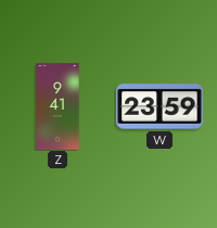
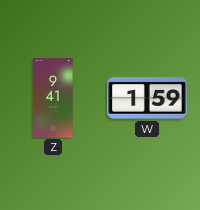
W: 23:59 -> 1:59 (147, 98)
